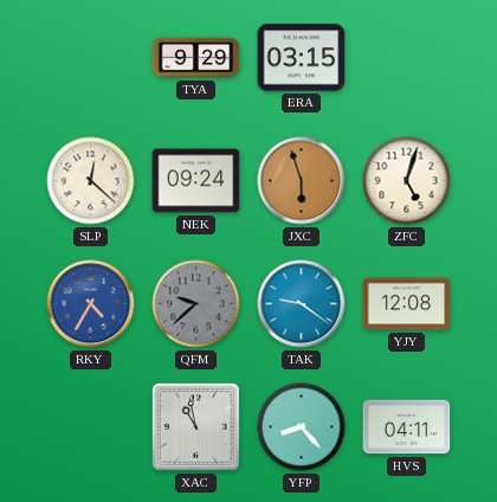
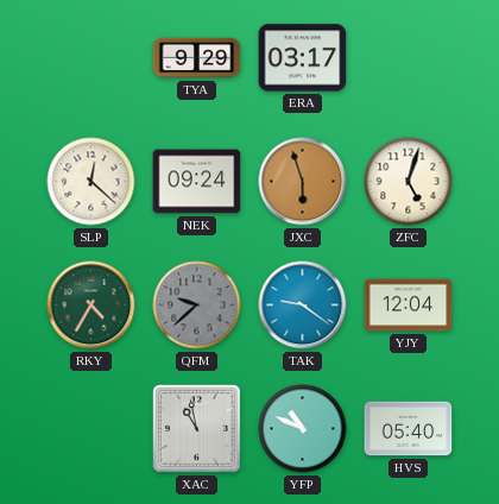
ERA: 03:15 -> 03:17 (303, 58)
RKY dial: blue -> green (91, 305)
YJY: 12:08 -> 12:04 (409, 305)
YFP: 8:23 -> 10:49 (303, 429)
HVS: 04:11 -> 05:40 (409, 429)
